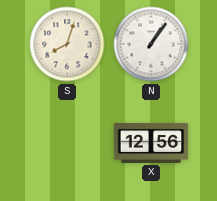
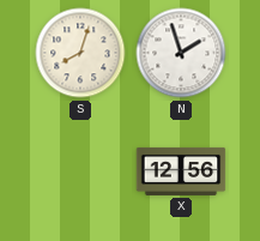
N: 1:06 -> 1:57 (181, 53)
